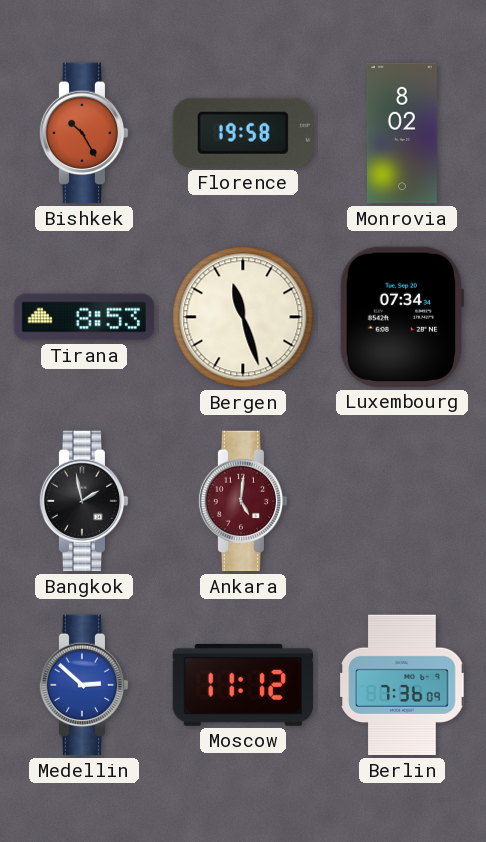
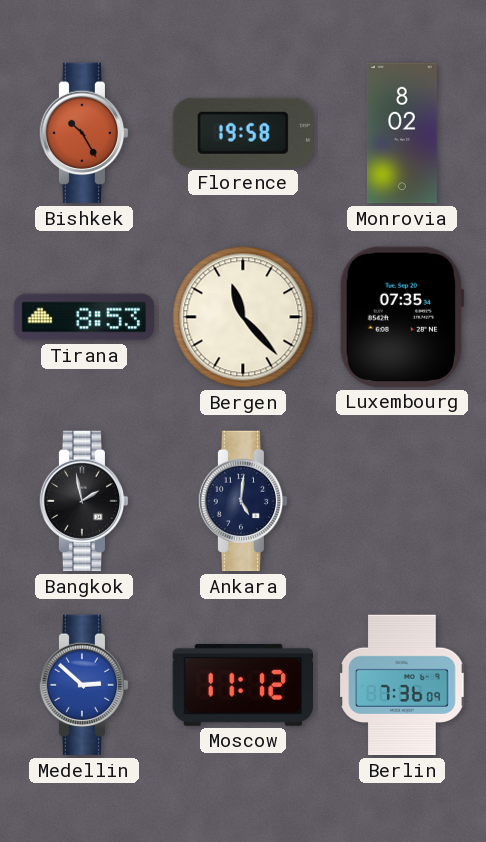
Bergen: 11:27 -> 11:23 (243, 317)
Luxembourg: 07:34 -> 07:35 (402, 317)
Ankara dial: burgundy -> navy (243, 501)
